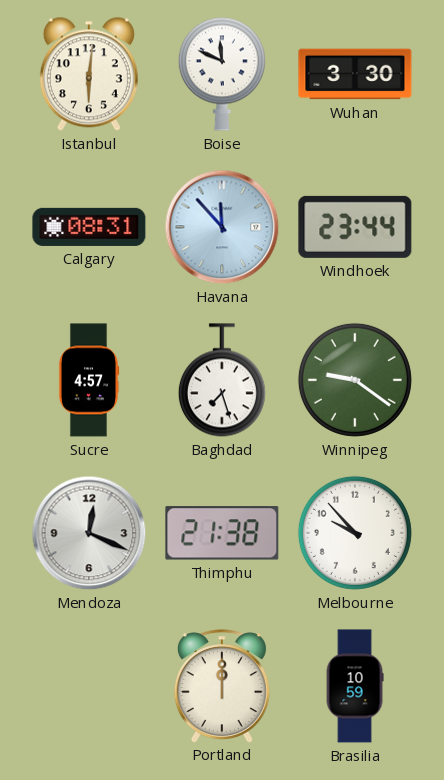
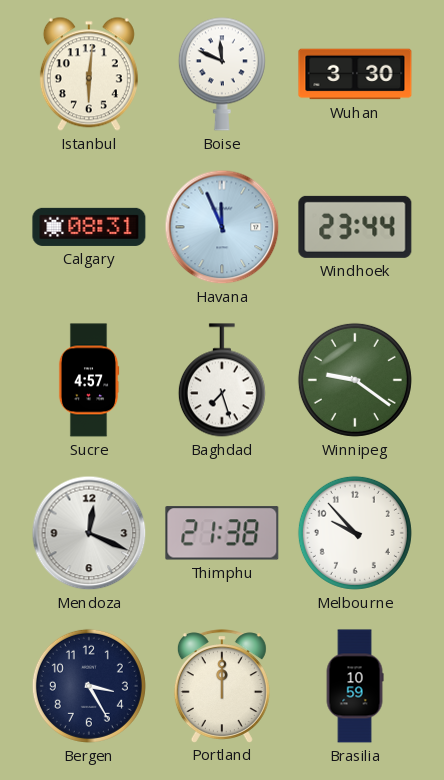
Havana: 11:53 -> 11:56 (222, 227)
Bergen: none -> 3:25 (89, 686)
